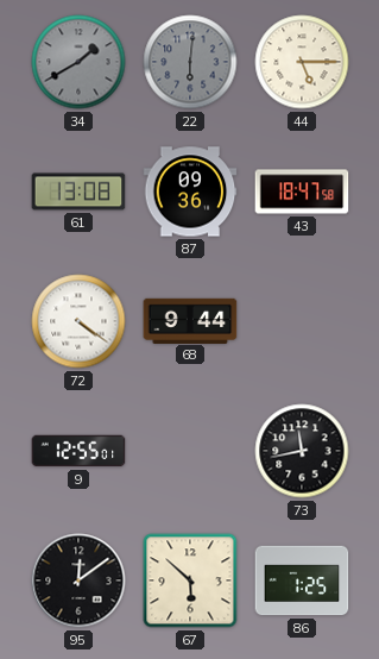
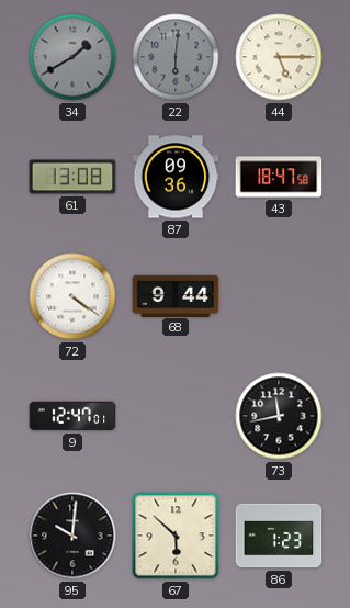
9: 12:55 -> 12:47 (72, 416)
95: 12:09 -> 10:01 (72, 536)
86: 1:25 -> 1:23 (279, 536)
